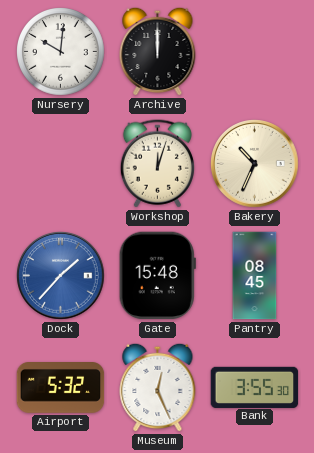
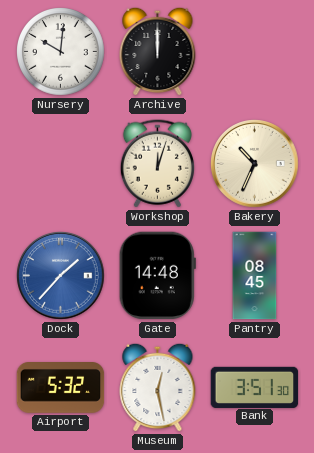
Gate: 15:48 -> 14:48 (157, 276)
Museum: 12:26 -> 12:28 (158, 387)
Bank: 3:55 -> 3:51 (255, 387)
